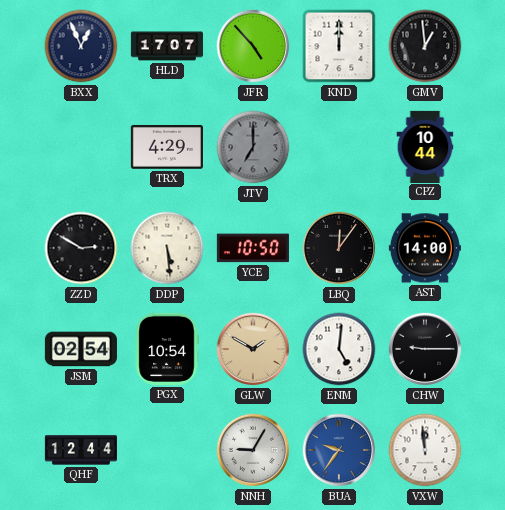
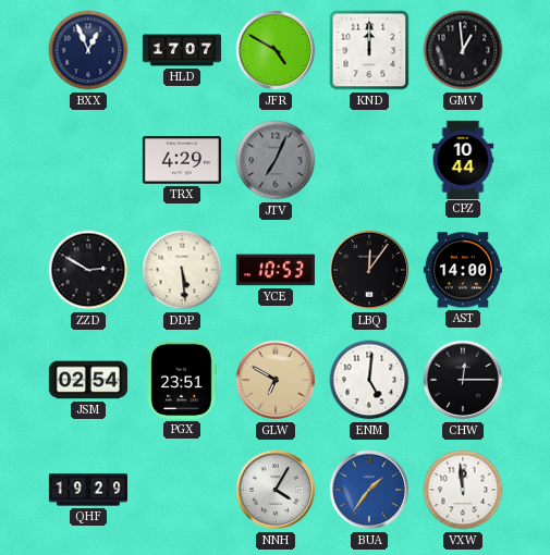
JFR: 4:53 -> 4:50 (276, 50)
JTV: 7:00 -> 7:04 (276, 160)
YCE: 10:50 -> 10:53 (276, 270)
PGX: 10:54 -> 23:51 (182, 380)
GLW: 1:50 -> 6:50 (276, 380)
CHW: 9:15 -> 12:15 (463, 380)
QHF: 12:44 -> 19:29 (88, 490)
NNH: 9:05 -> 4:05 (276, 490)
BUA: 9:36 -> 1:36 (369, 490)
